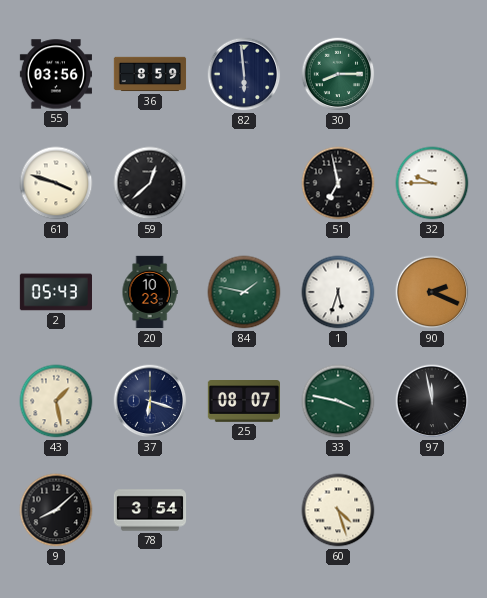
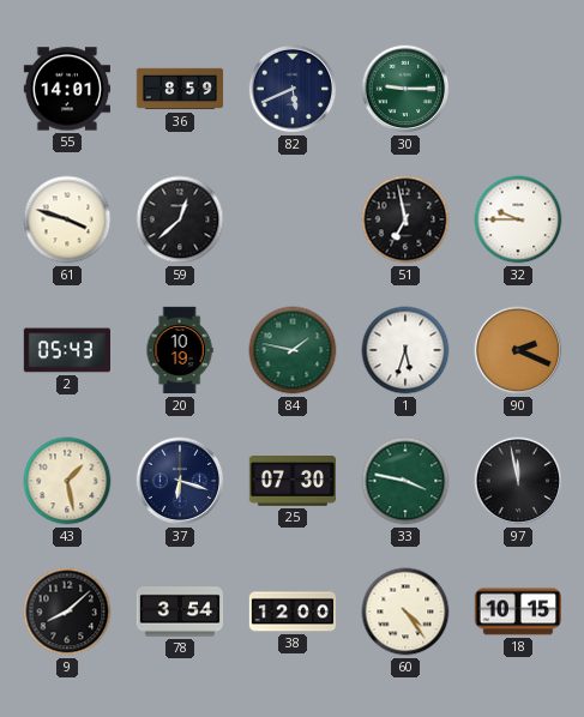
55: 03:56 -> 14:01 (66, 89)
82: 5:59 -> 5:41 (293, 89)
30: 8:15 -> 9:15 (405, 89)
20: 10:23 -> 10:19 (180, 350)
25: 08:07 -> 07:30 (291, 482)
38: none -> 12:00 (291, 611)
60: 4:27 -> 4:24 (405, 611)
18: none -> 10:15 (517, 611)
